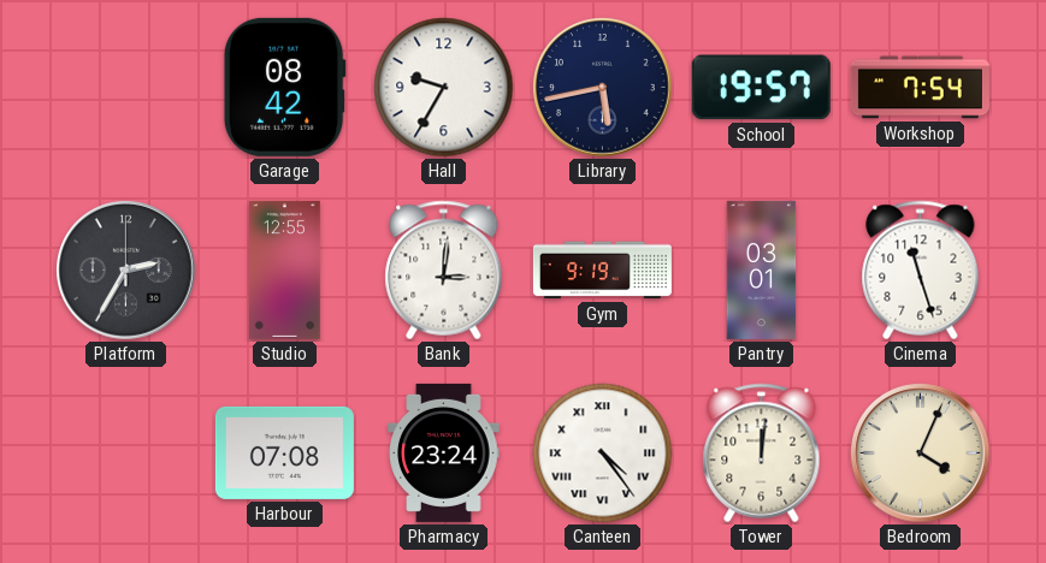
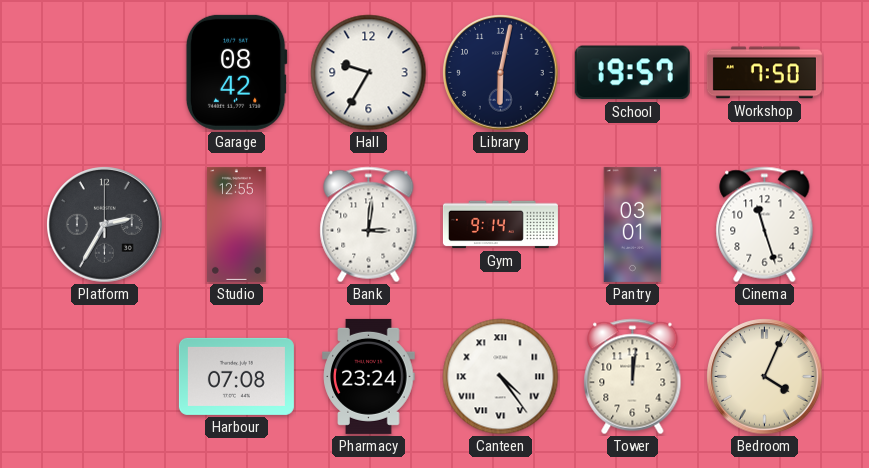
Library: 5:43 -> 6:02 (501, 73)
Workshop: 7:54 -> 7:50 (764, 73)
Gym: 9:19 -> 9:14 (500, 225)
